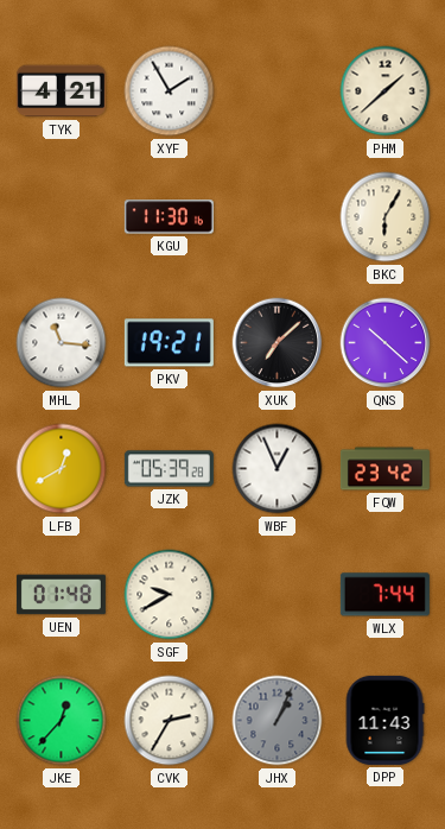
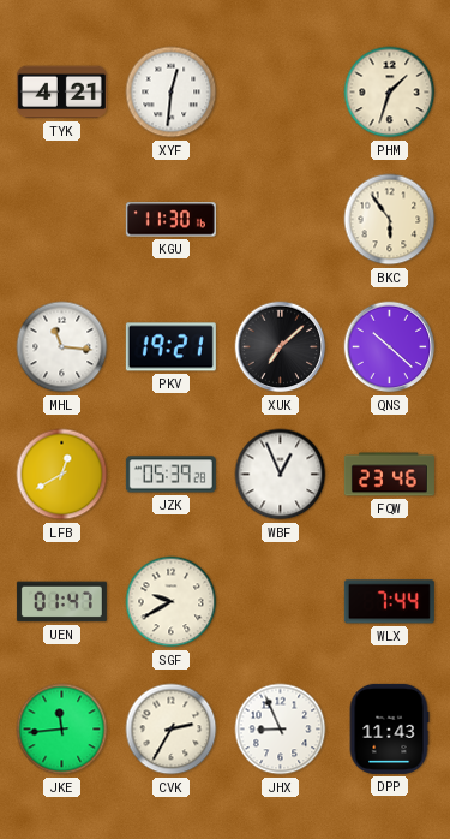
XYF: 1:55 -> 12:31 (172, 93)
PHM: 1:38 -> 1:33 (390, 93)
BKC: 6:05 -> 5:54 (390, 220)
FQW: 23:42 -> 23:46 (389, 475)
UEN: 01:48 -> 01:47 (61, 602)
JKE: 12:37 -> 11:44 (62, 730)
JHX: 1:04 -> 8:56 (281, 730)
JHX dial: grey -> white (281, 730)
